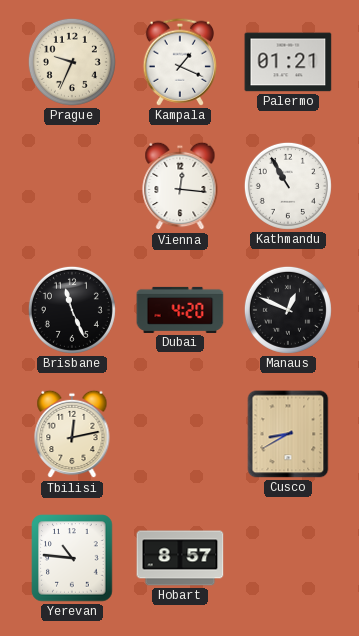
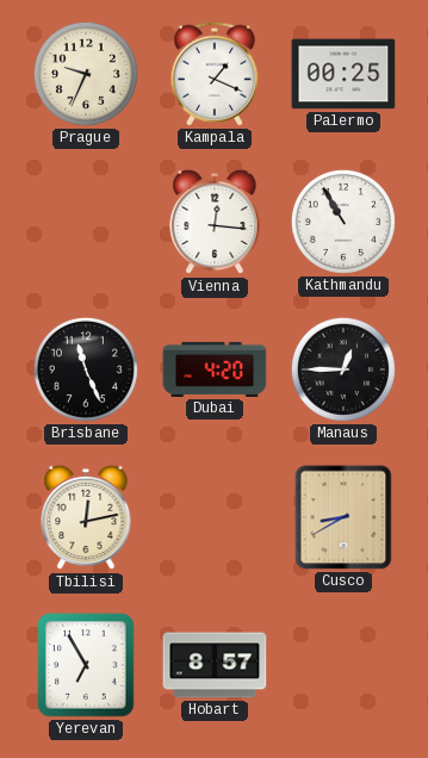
Palermo: 01:21 -> 00:25 (343, 74)
Manaus: 12:49 -> 12:45 (343, 369)
Yerevan: 10:46 -> 6:55 (86, 665)
